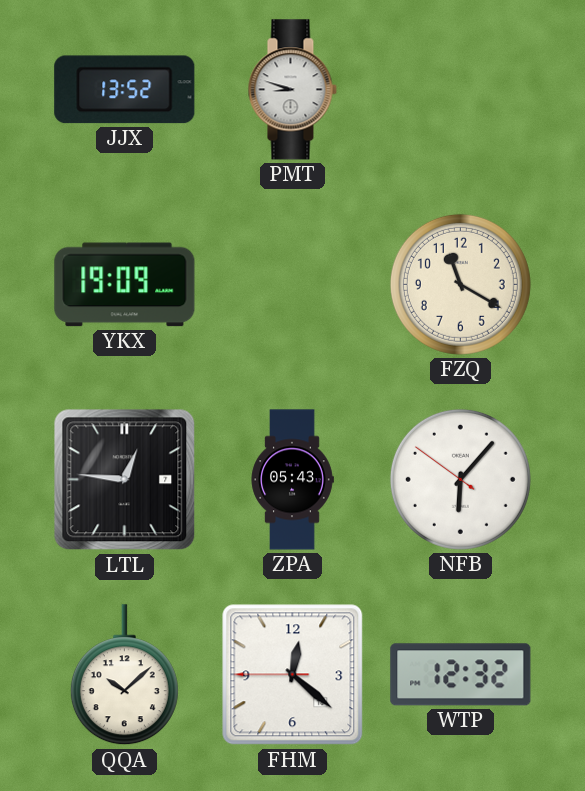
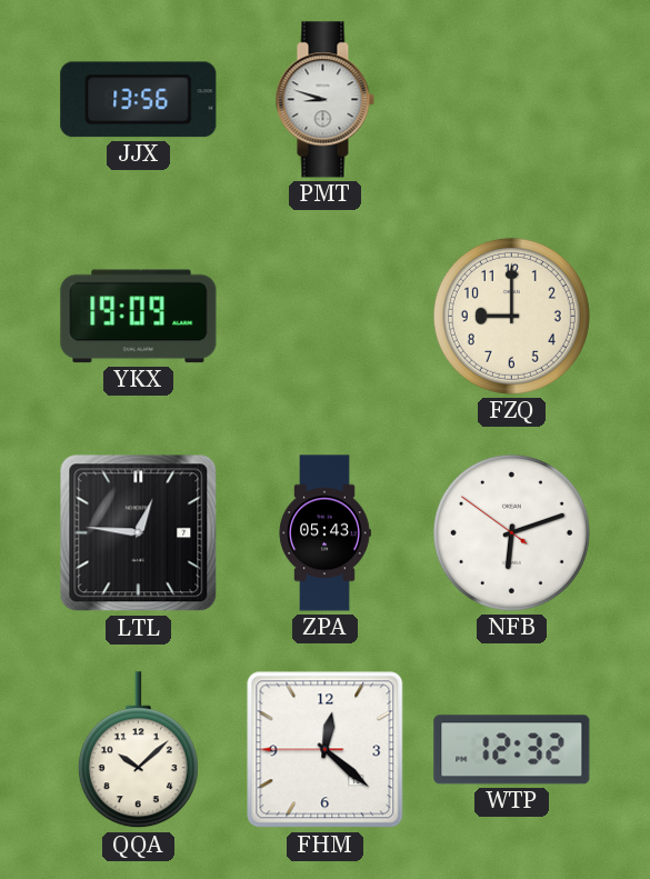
JJX: 13:52 -> 13:56 (139, 100)
FZQ: 11:20 -> 9:00 (511, 316)
NFB: 6:06 -> 6:11 (511, 532)
